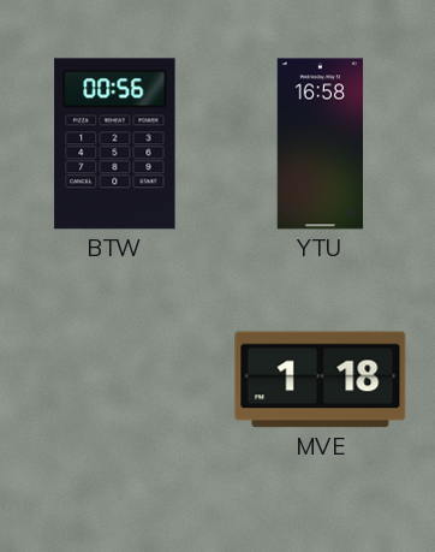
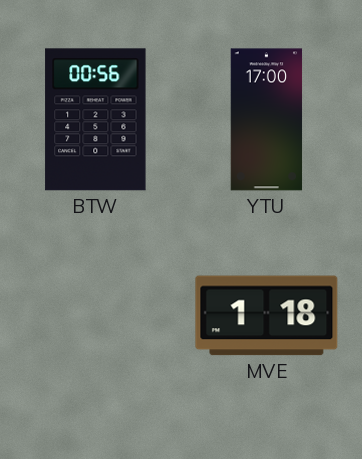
YTU: 16:58 -> 17:00 (267, 120)
